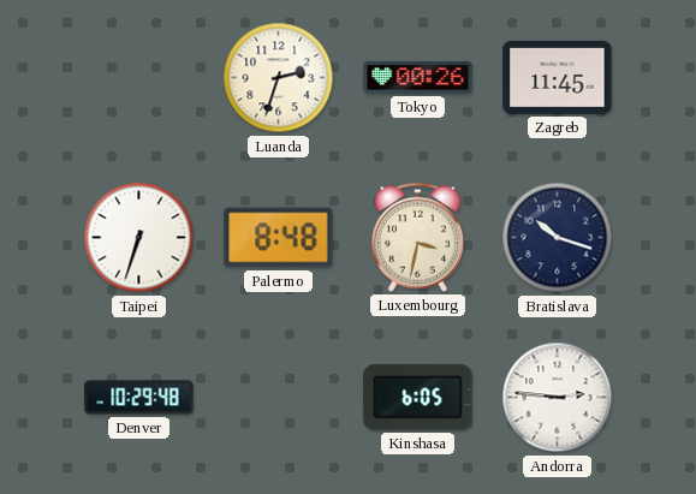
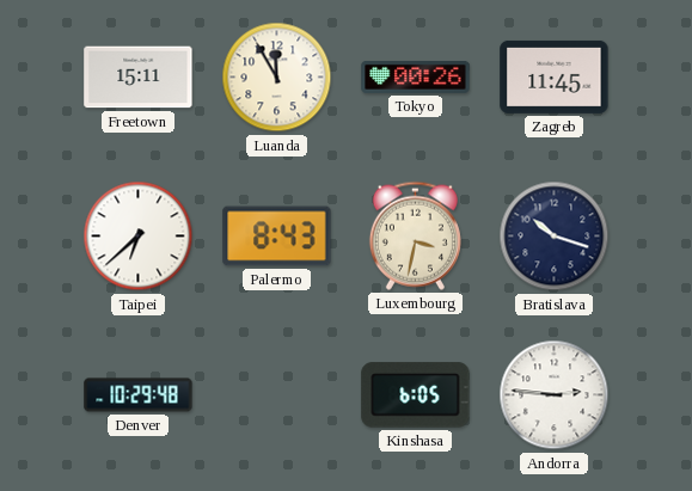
Freetown: none -> 15:11 (139, 78)
Luanda: 2:33 -> 11:55 (277, 78)
Taipei: 6:33 -> 6:38 (139, 237)
Palermo: 8:48 -> 8:43 (277, 237)
